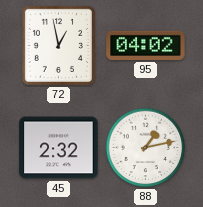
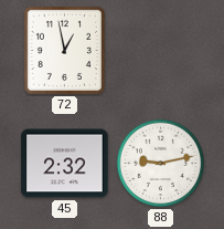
95: 04:02 -> none (146, 45)
88: 1:13 -> 9:13 (161, 164)
